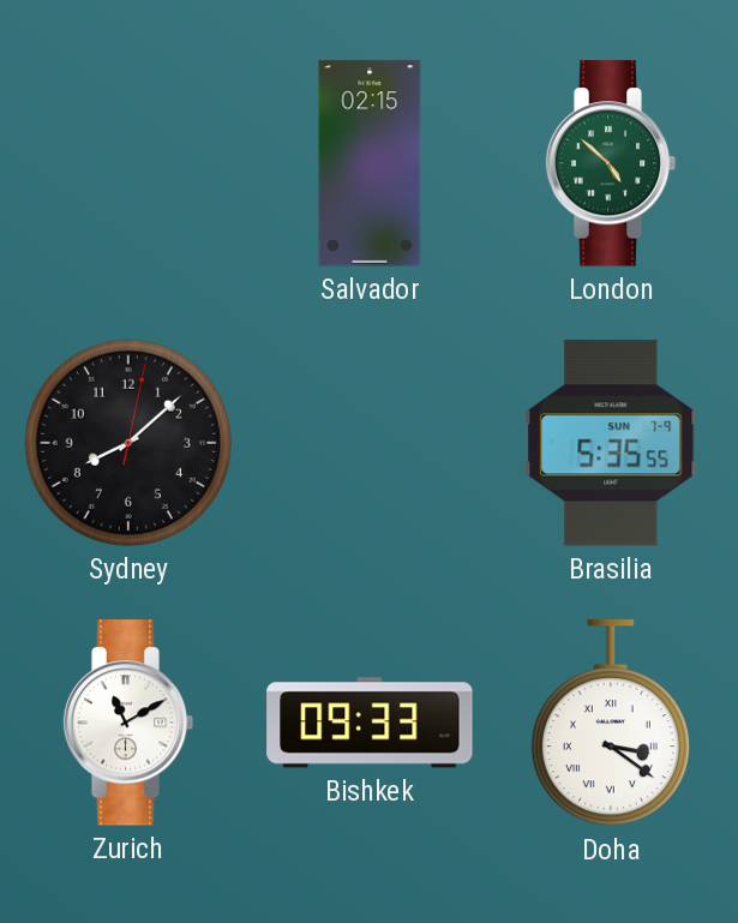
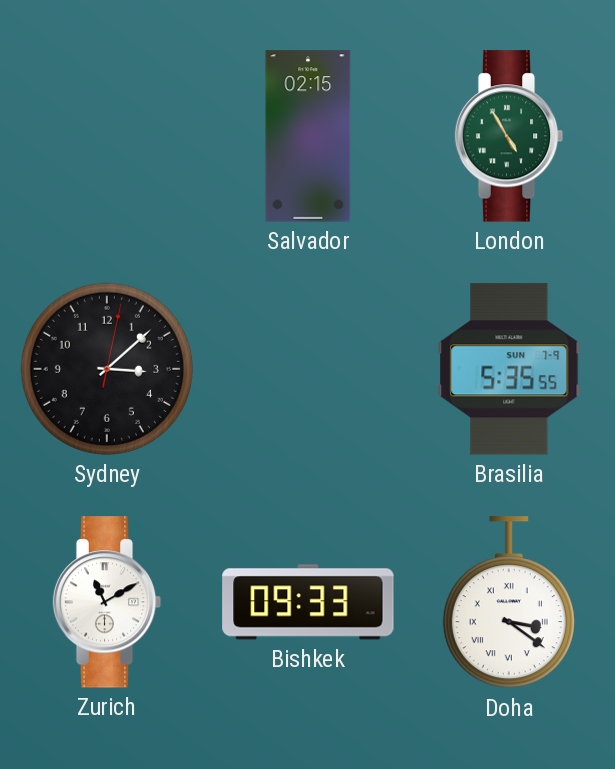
London: 4:52 -> 4:55 (509, 136)
Sydney: 8:08 -> 3:08 (107, 369)
